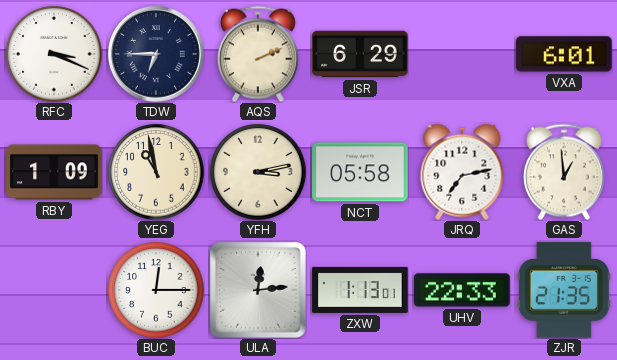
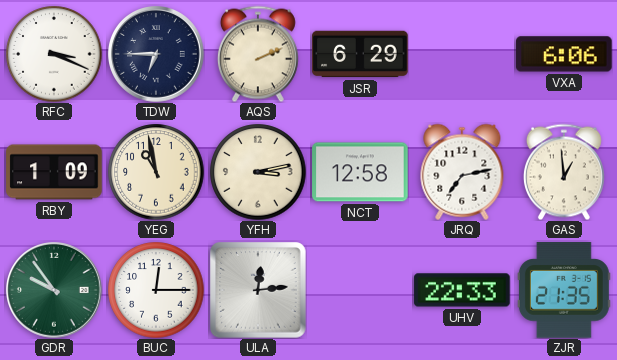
VXA: 6:01 -> 6:06 (564, 54)
NCT: 05:58 -> 12:58 (360, 172)
GDR: none -> 9:54 (55, 291)
ZXW: 1:13 -> none (360, 290)
